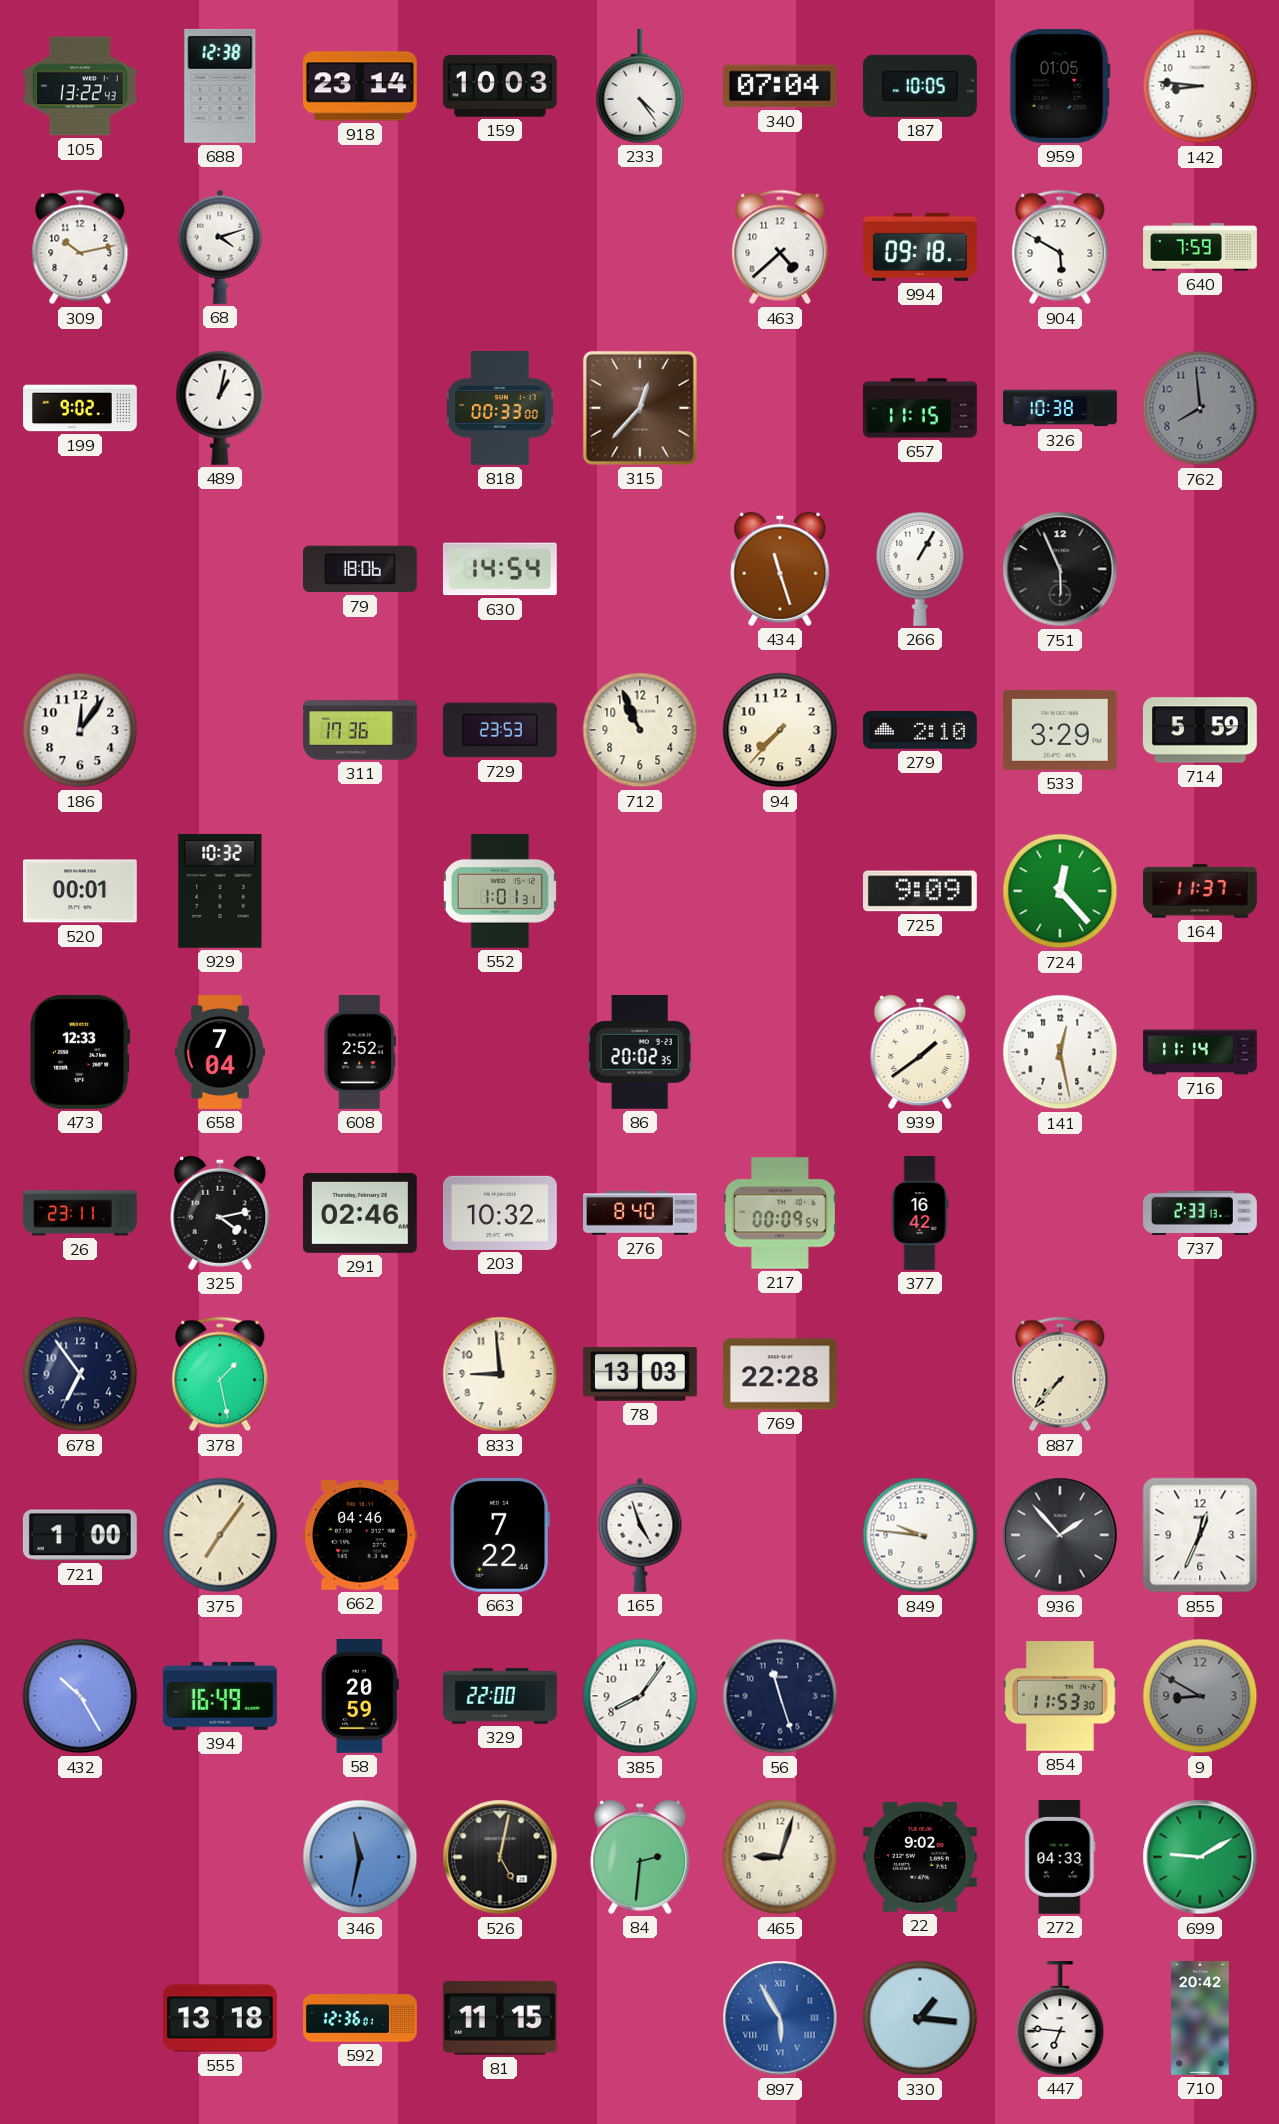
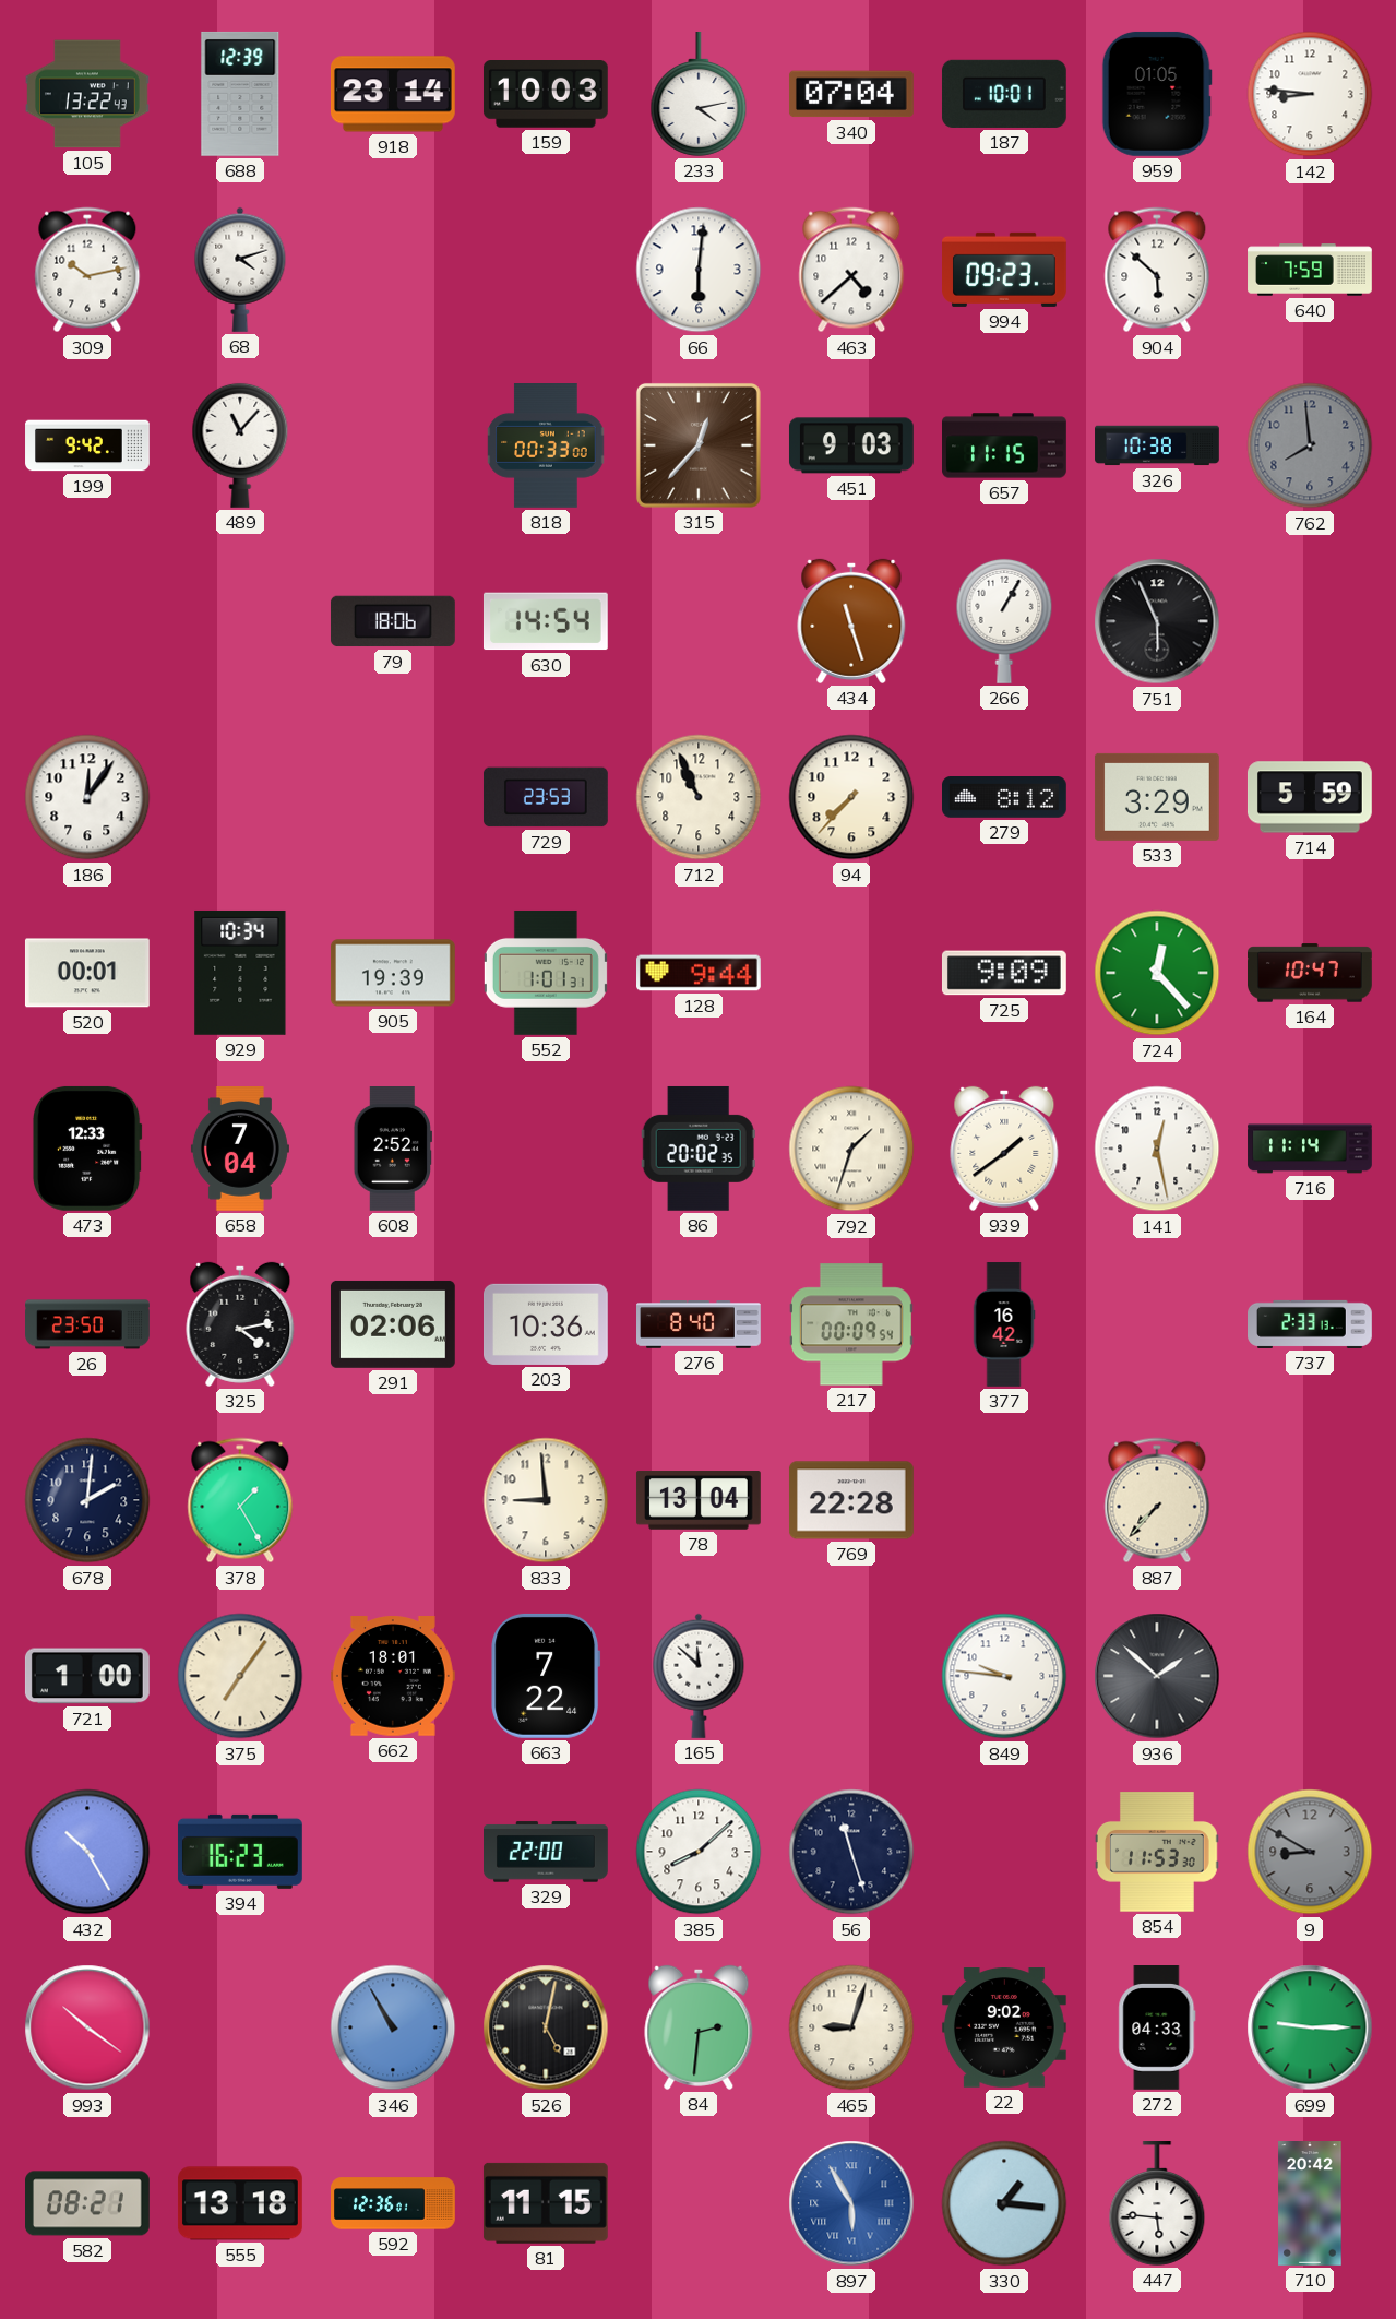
688: 12:38 -> 12:39 (240, 94)
233: 4:24 -> 4:13 (699, 95)
187: 10:05 -> 10:01 (1004, 94)
66: none -> 6:01 (699, 270)
994: 09:18 -> 09:23 (1005, 270)
904: 5:50 -> 5:52 (1157, 270)
199: 9:02 -> 9:42 (87, 445)
489: 1:02 -> 11:07 (240, 445)
451: none -> 9:03 (851, 445)
311: 17:36 -> none (360, 730)
279: 2:10 -> 8:12 (1005, 798)
929: 10:32 -> 10:34 (240, 973)
905: none -> 19:39 (393, 973)
128: none -> 9:44 (700, 973)
164: 11:37 -> 10:47 (1311, 973)
792: none -> 1:33 (851, 1149)
26: 23:11 -> 23:50 (88, 1324)
291: 02:46 -> 02:06 (393, 1324)
203: 10:32 -> 10:36 (547, 1324)
678: 6:54 -> 2:01 (87, 1500)
378: 1:28 -> 1:25 (240, 1500)
78: 13:03 -> 13:04 (699, 1501)
662: 04:46 -> 18:01 (393, 1677)
165: 4:57 -> 11:52 (699, 1676)
936: 1:53 -> 1:52 (1157, 1676)
855: 12:34 -> none (1200, 1535)
394: 16:49 -> 16:23 (240, 1852)
58: 20:59 -> none (361, 1697)
385: 8:06 -> 8:08 (699, 1852)
993: none -> 10:21 (87, 2027)
346: 11:32 -> 10:55 (393, 2027)
699: 9:10 -> 9:15 (1310, 2027)
582: none -> 08:21 (88, 2203)
447: 6:46 -> 5:46 (1157, 2204)
